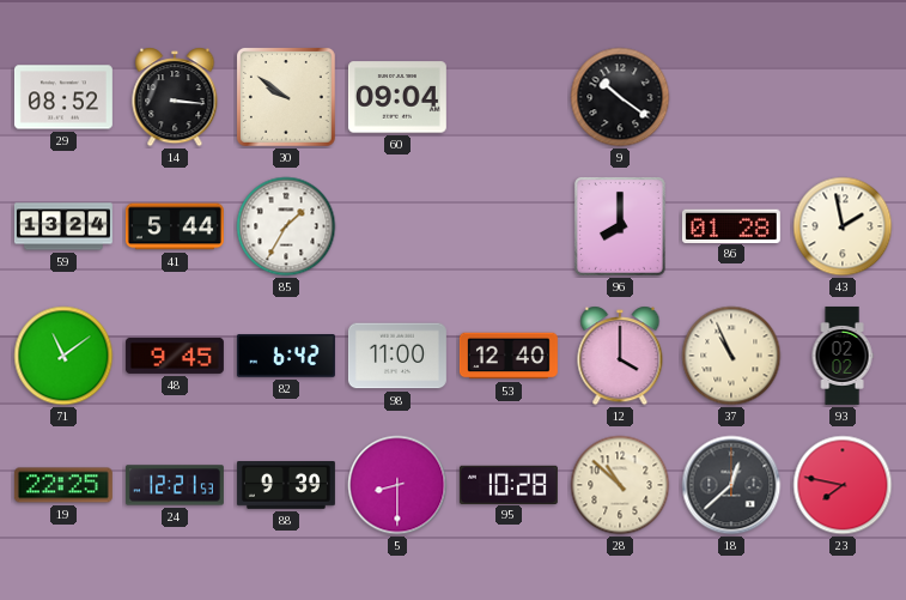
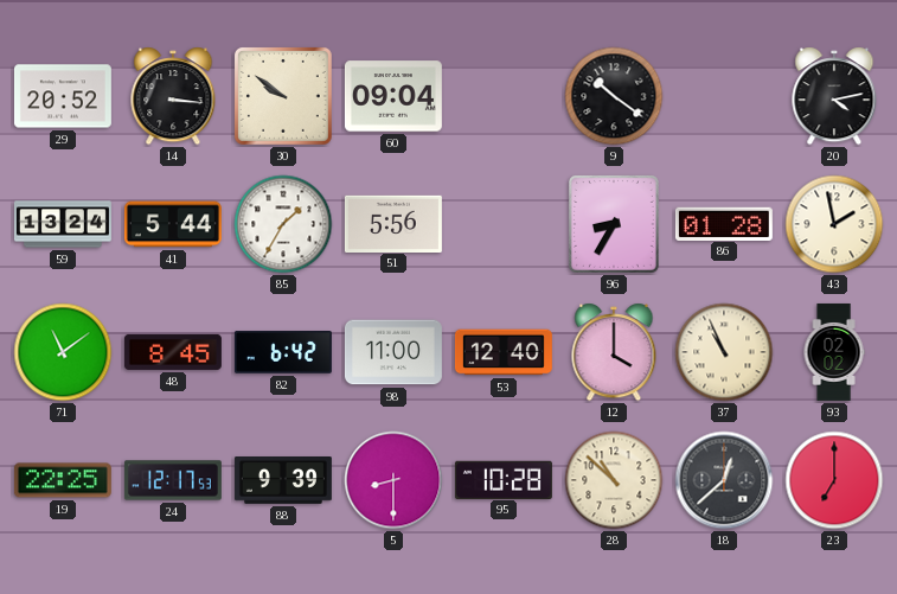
29: 08:52 -> 20:52 (63, 96)
20: none -> 4:13 (834, 96)
51: none -> 5:56 (393, 223)
96: 8:00 -> 8:35 (614, 224)
48: 9:45 -> 8:45 (173, 352)
24: 12:21 -> 12:17 (173, 480)
23: 7:47 -> 7:00 (834, 480)
